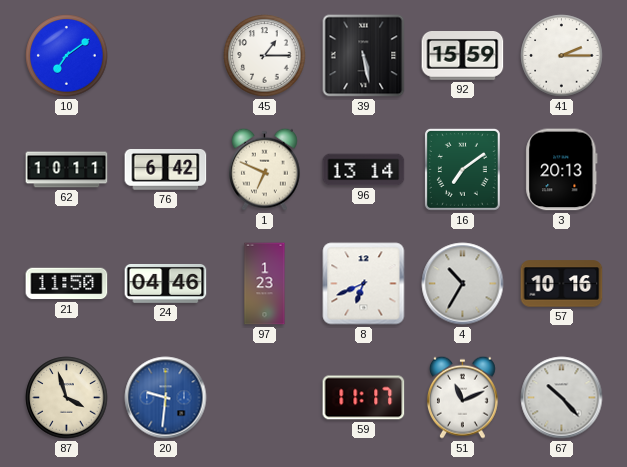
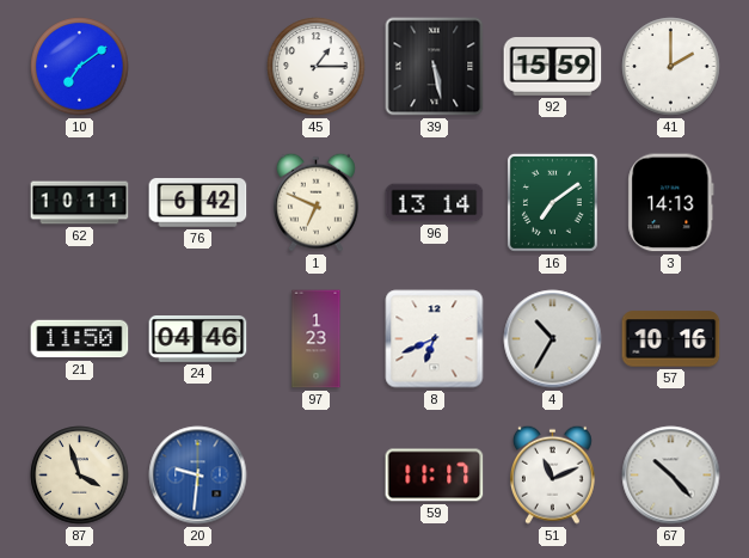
41: 2:15 -> 2:00 (671, 67)
3: 20:13 -> 14:13 (671, 203)
